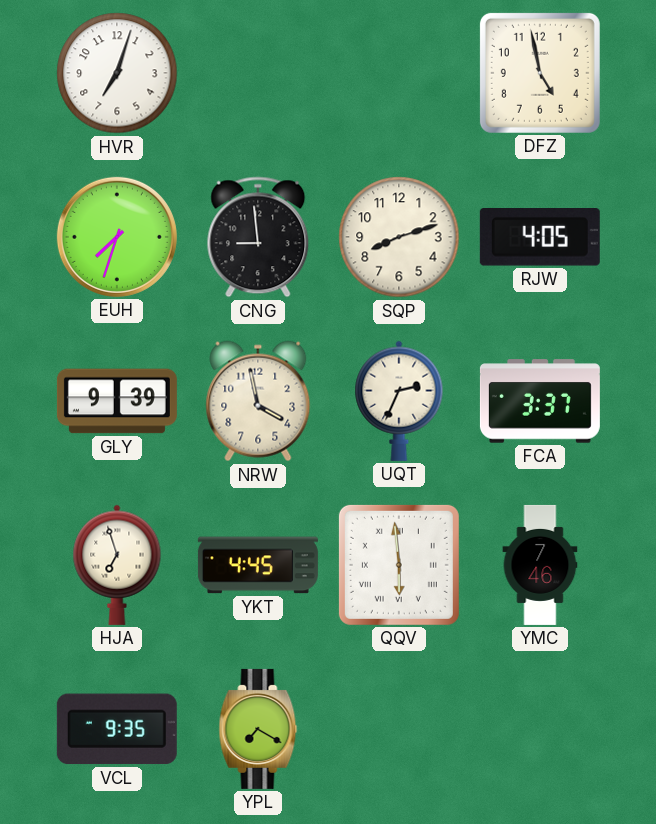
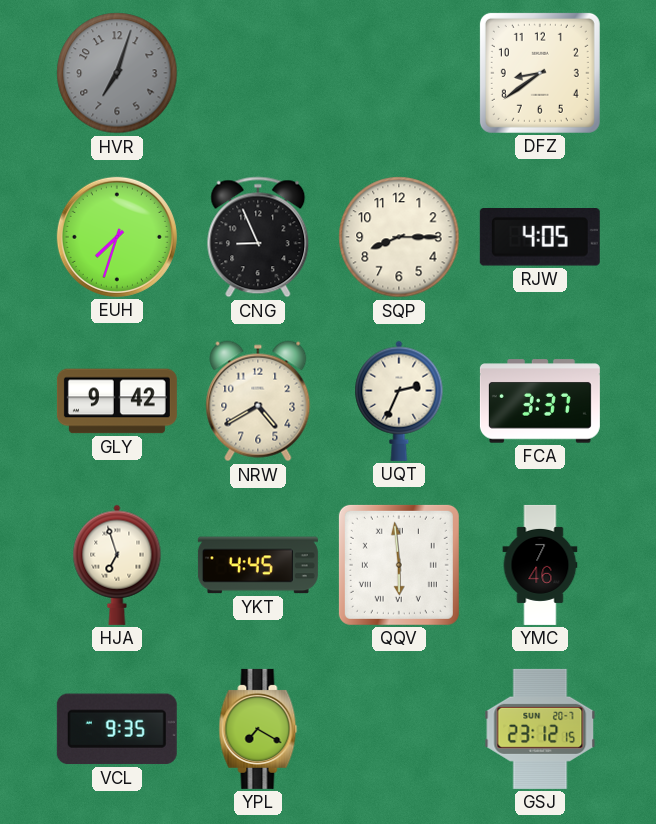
HVR dial: white -> grey (117, 73)
DFZ: 4:58 -> 8:39 (540, 73)
CNG: 8:59 -> 8:56 (258, 237)
SQP: 8:12 -> 8:15 (399, 237)
GLY: 9:39 -> 9:42 (117, 401)
NRW: 3:58 -> 4:40 (258, 401)
GSJ: none -> 23:12 (540, 729)
